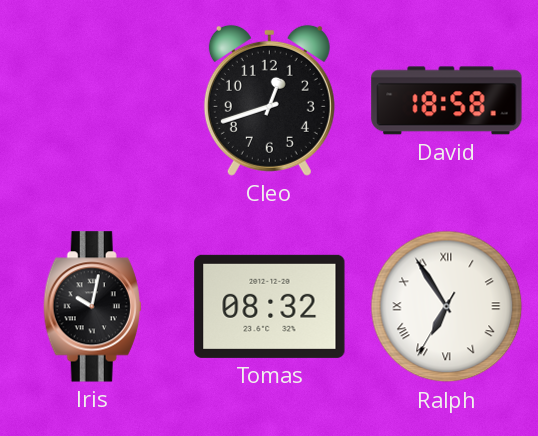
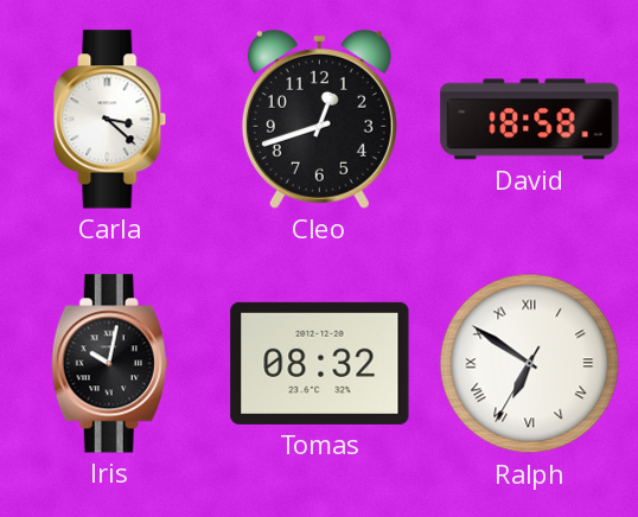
Carla: none -> 3:22 (110, 120)
Ralph: 6:54 -> 6:50 (530, 364)
